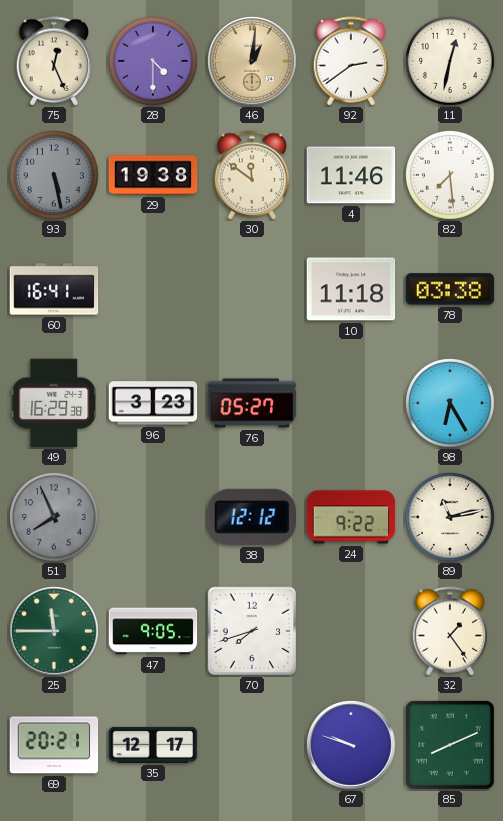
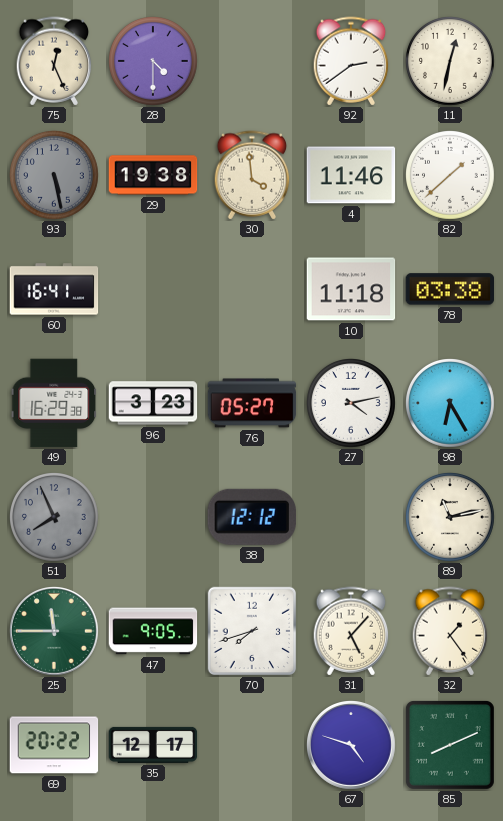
46: 1:01 -> none (253, 62)
30: 11:51 -> 3:59 (252, 175)
82: 7:29 -> 1:38 (451, 176)
27: none -> 4:13 (352, 404)
24: 9:22 -> none (351, 517)
31: none -> 5:07 (351, 631)
69: 20:21 -> 20:22 (54, 745)
67: 9:48 -> 4:48 (352, 746)
